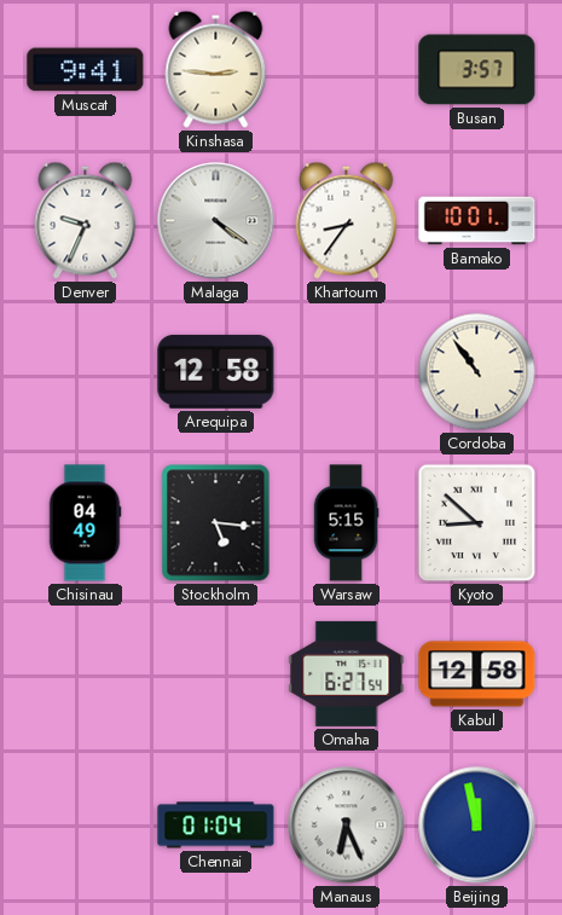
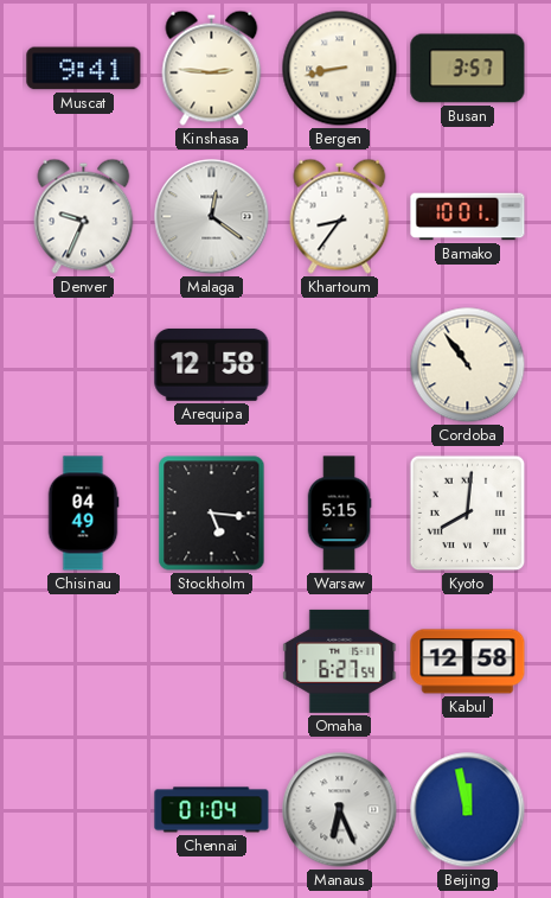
Bergen: none -> 8:43 (340, 69)
Malaga: 4:21 -> 12:21 (212, 217)
Kyoto: 8:52 -> 8:01 (468, 514)
